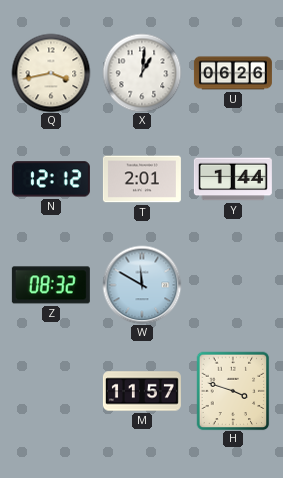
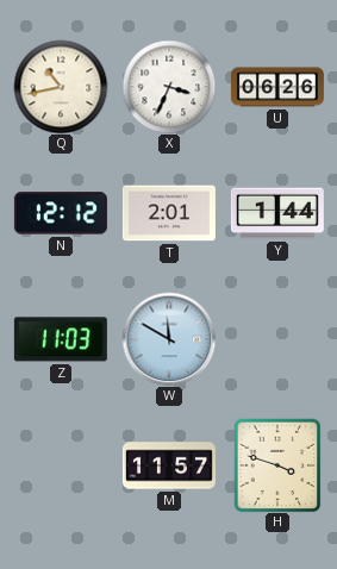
Q: 3:43 -> 10:43 (61, 87)
X: 1:01 -> 3:34 (169, 87)
Z: 08:32 -> 11:03 (61, 339)
